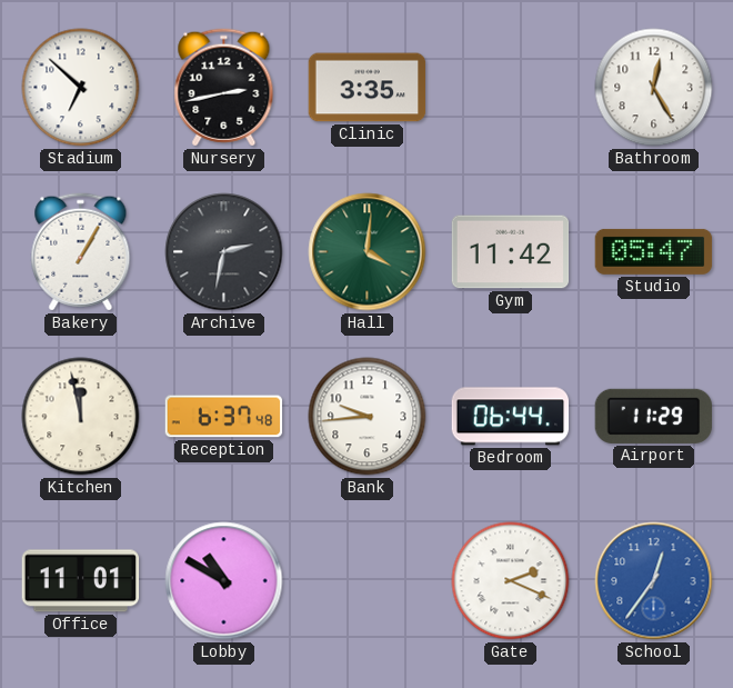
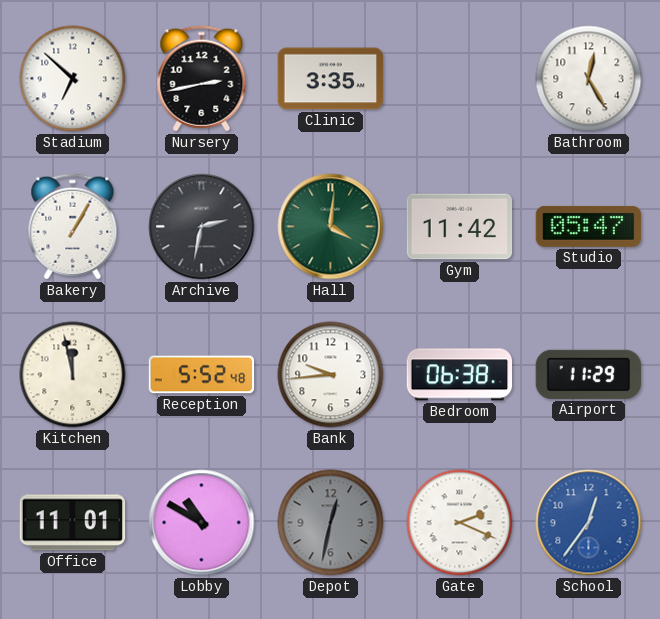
Reception: 6:37 -> 5:52 (202, 375)
Bedroom: 06:44 -> 06:38 (460, 375)
Depot: none -> 12:32 (331, 523)
